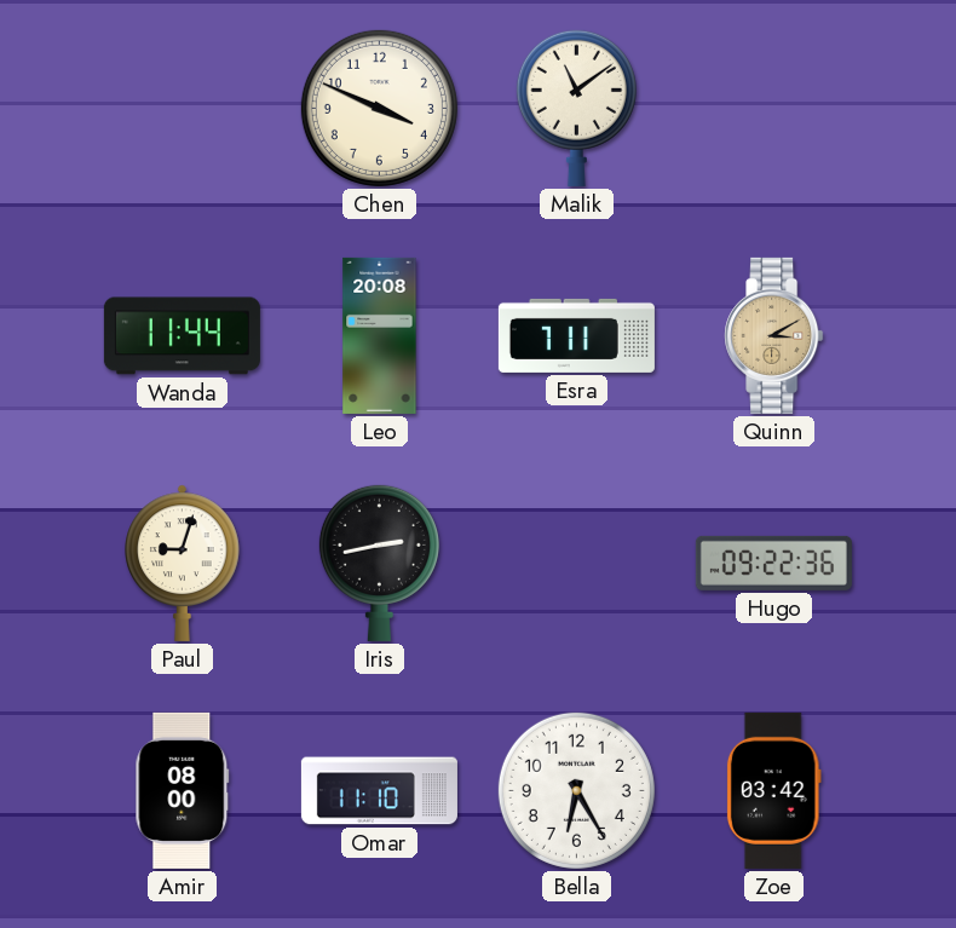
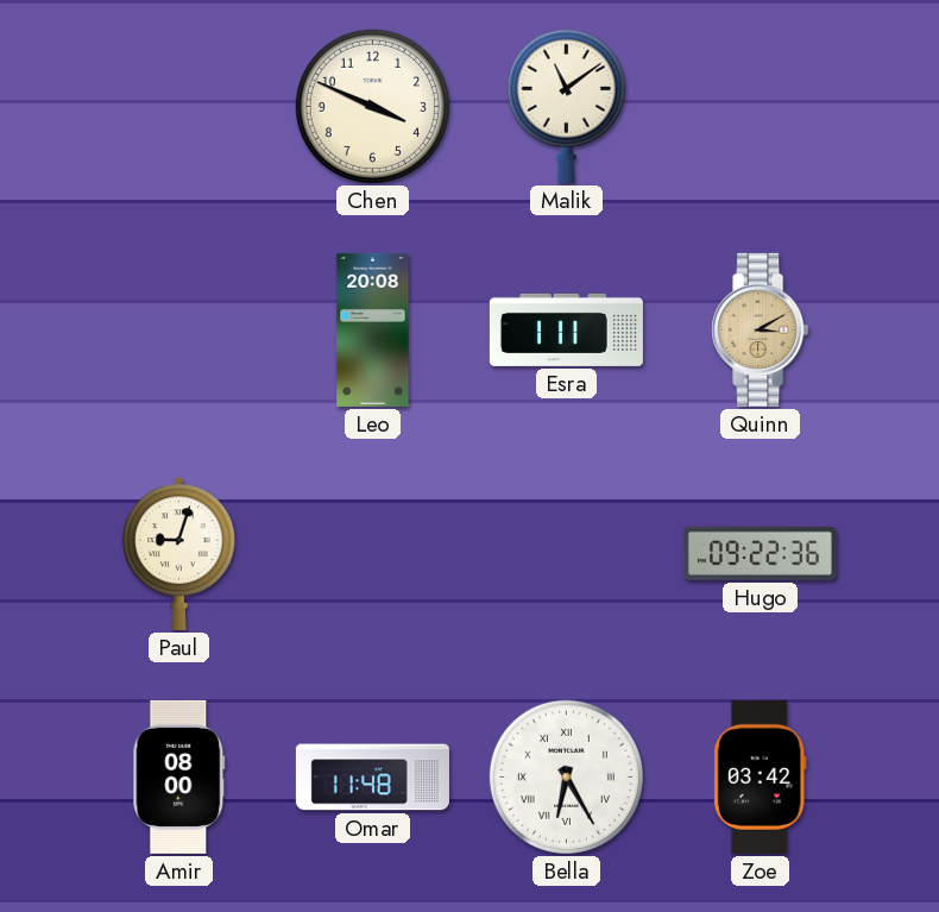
Wanda: 11:44 -> none (182, 336)
Esra: 7:11 -> 1:11 (566, 329)
Iris: 2:43 -> none (379, 563)
Omar: 11:10 -> 11:48 (372, 778)
Bella numerals: Arabic -> Roman (566, 776)
